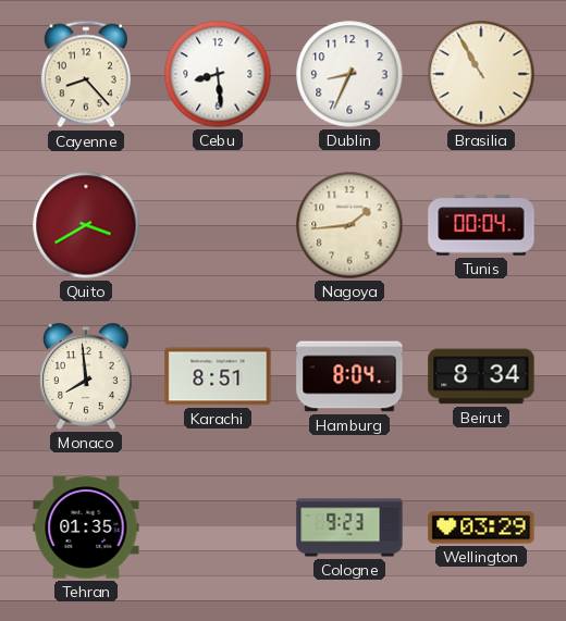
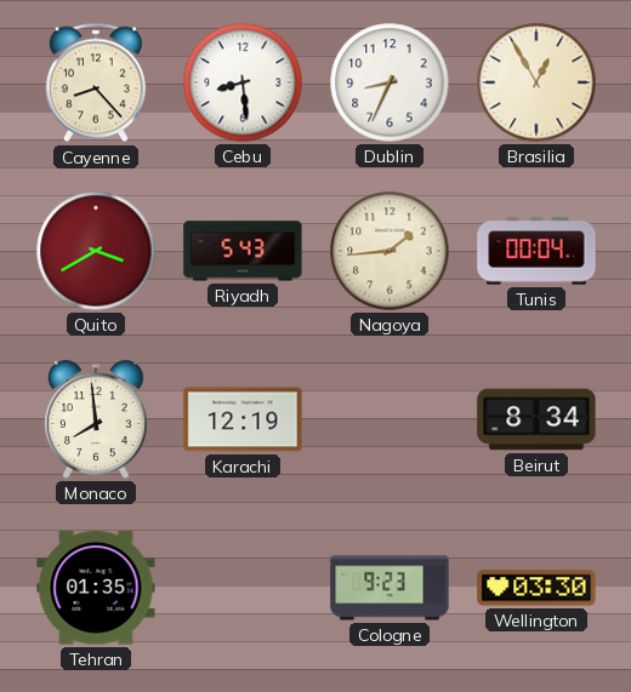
Brasilia: 10:55 -> 12:55 (536, 82)
Riyadh: none -> 5:43 (243, 251)
Karachi: 8:51 -> 12:19 (243, 419)
Hamburg: 8:04 -> none (349, 376)
Wellington: 03:29 -> 03:30 (536, 588)
